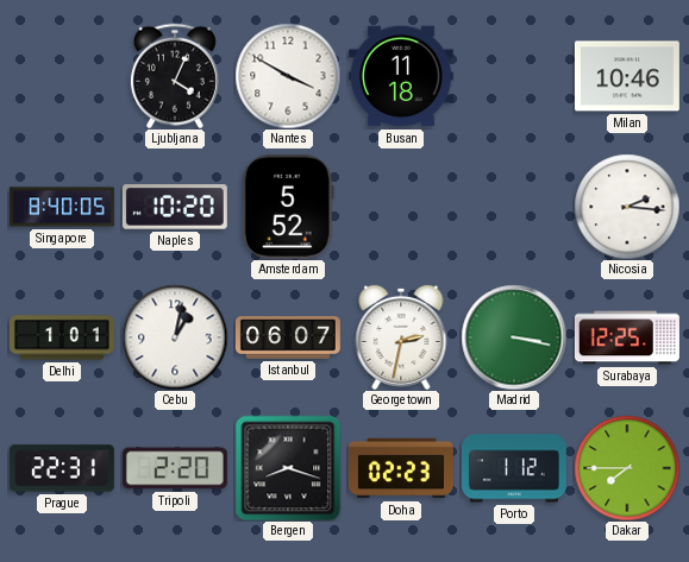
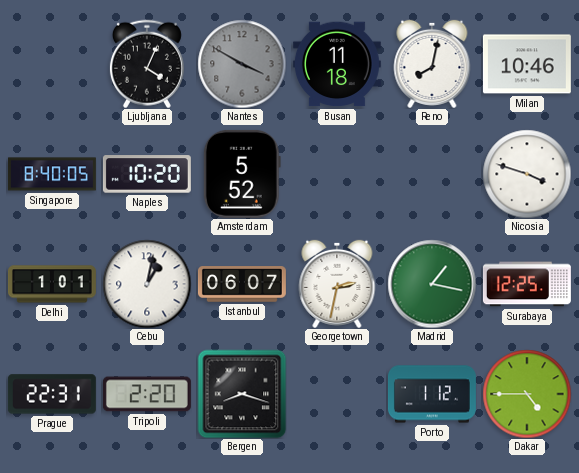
Nantes dial: white -> grey (242, 64)
Reno: none -> 8:02 (432, 64)
Nicosia: 2:16 -> 3:48 (527, 174)
Madrid: 3:17 -> 1:17 (432, 284)
Doha: 02:23 -> none (401, 468)
Dakar: 7:45 -> 4:45 (527, 394)
